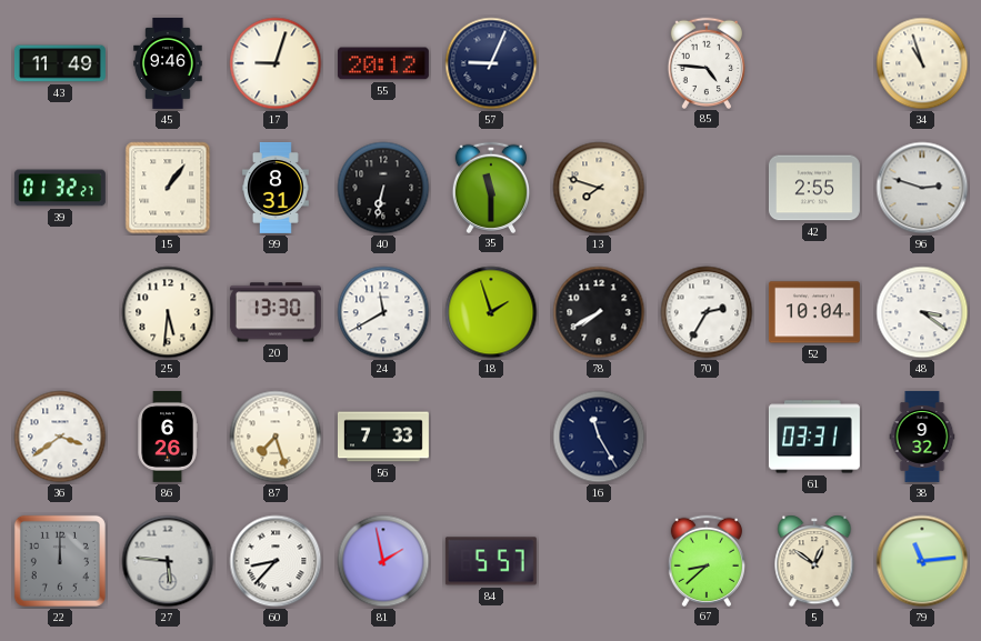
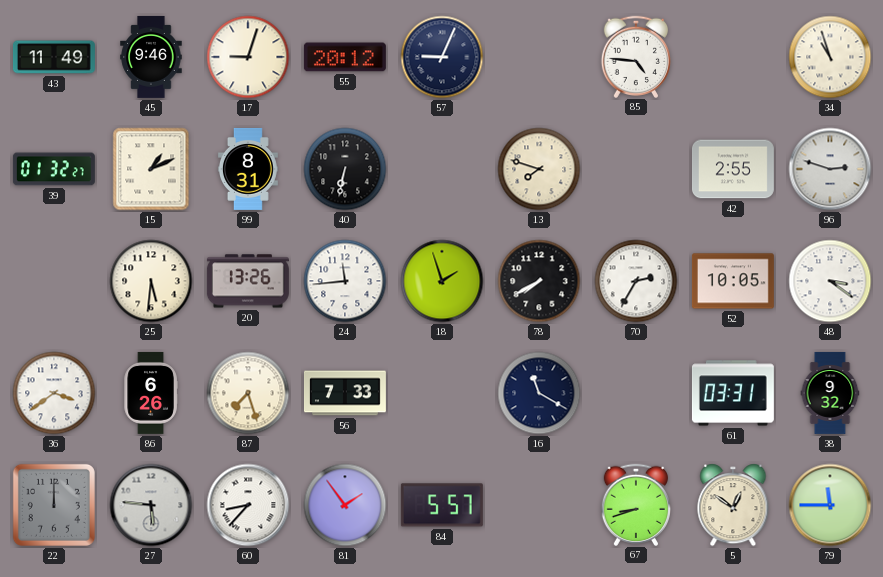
15: 1:06 -> 1:11 (151, 169)
35: 11:30 -> none (490, 187)
20: 13:30 -> 13:26 (248, 281)
24: 11:40 -> 11:44 (345, 281)
52: 10:04 -> 10:05 (733, 281)
16: 11:25 -> 11:20 (539, 393)
81: 1:58 -> 1:54 (345, 505)
67: 8:38 -> 8:42 (635, 504)
79: 11:14 -> 11:45 (830, 505)
